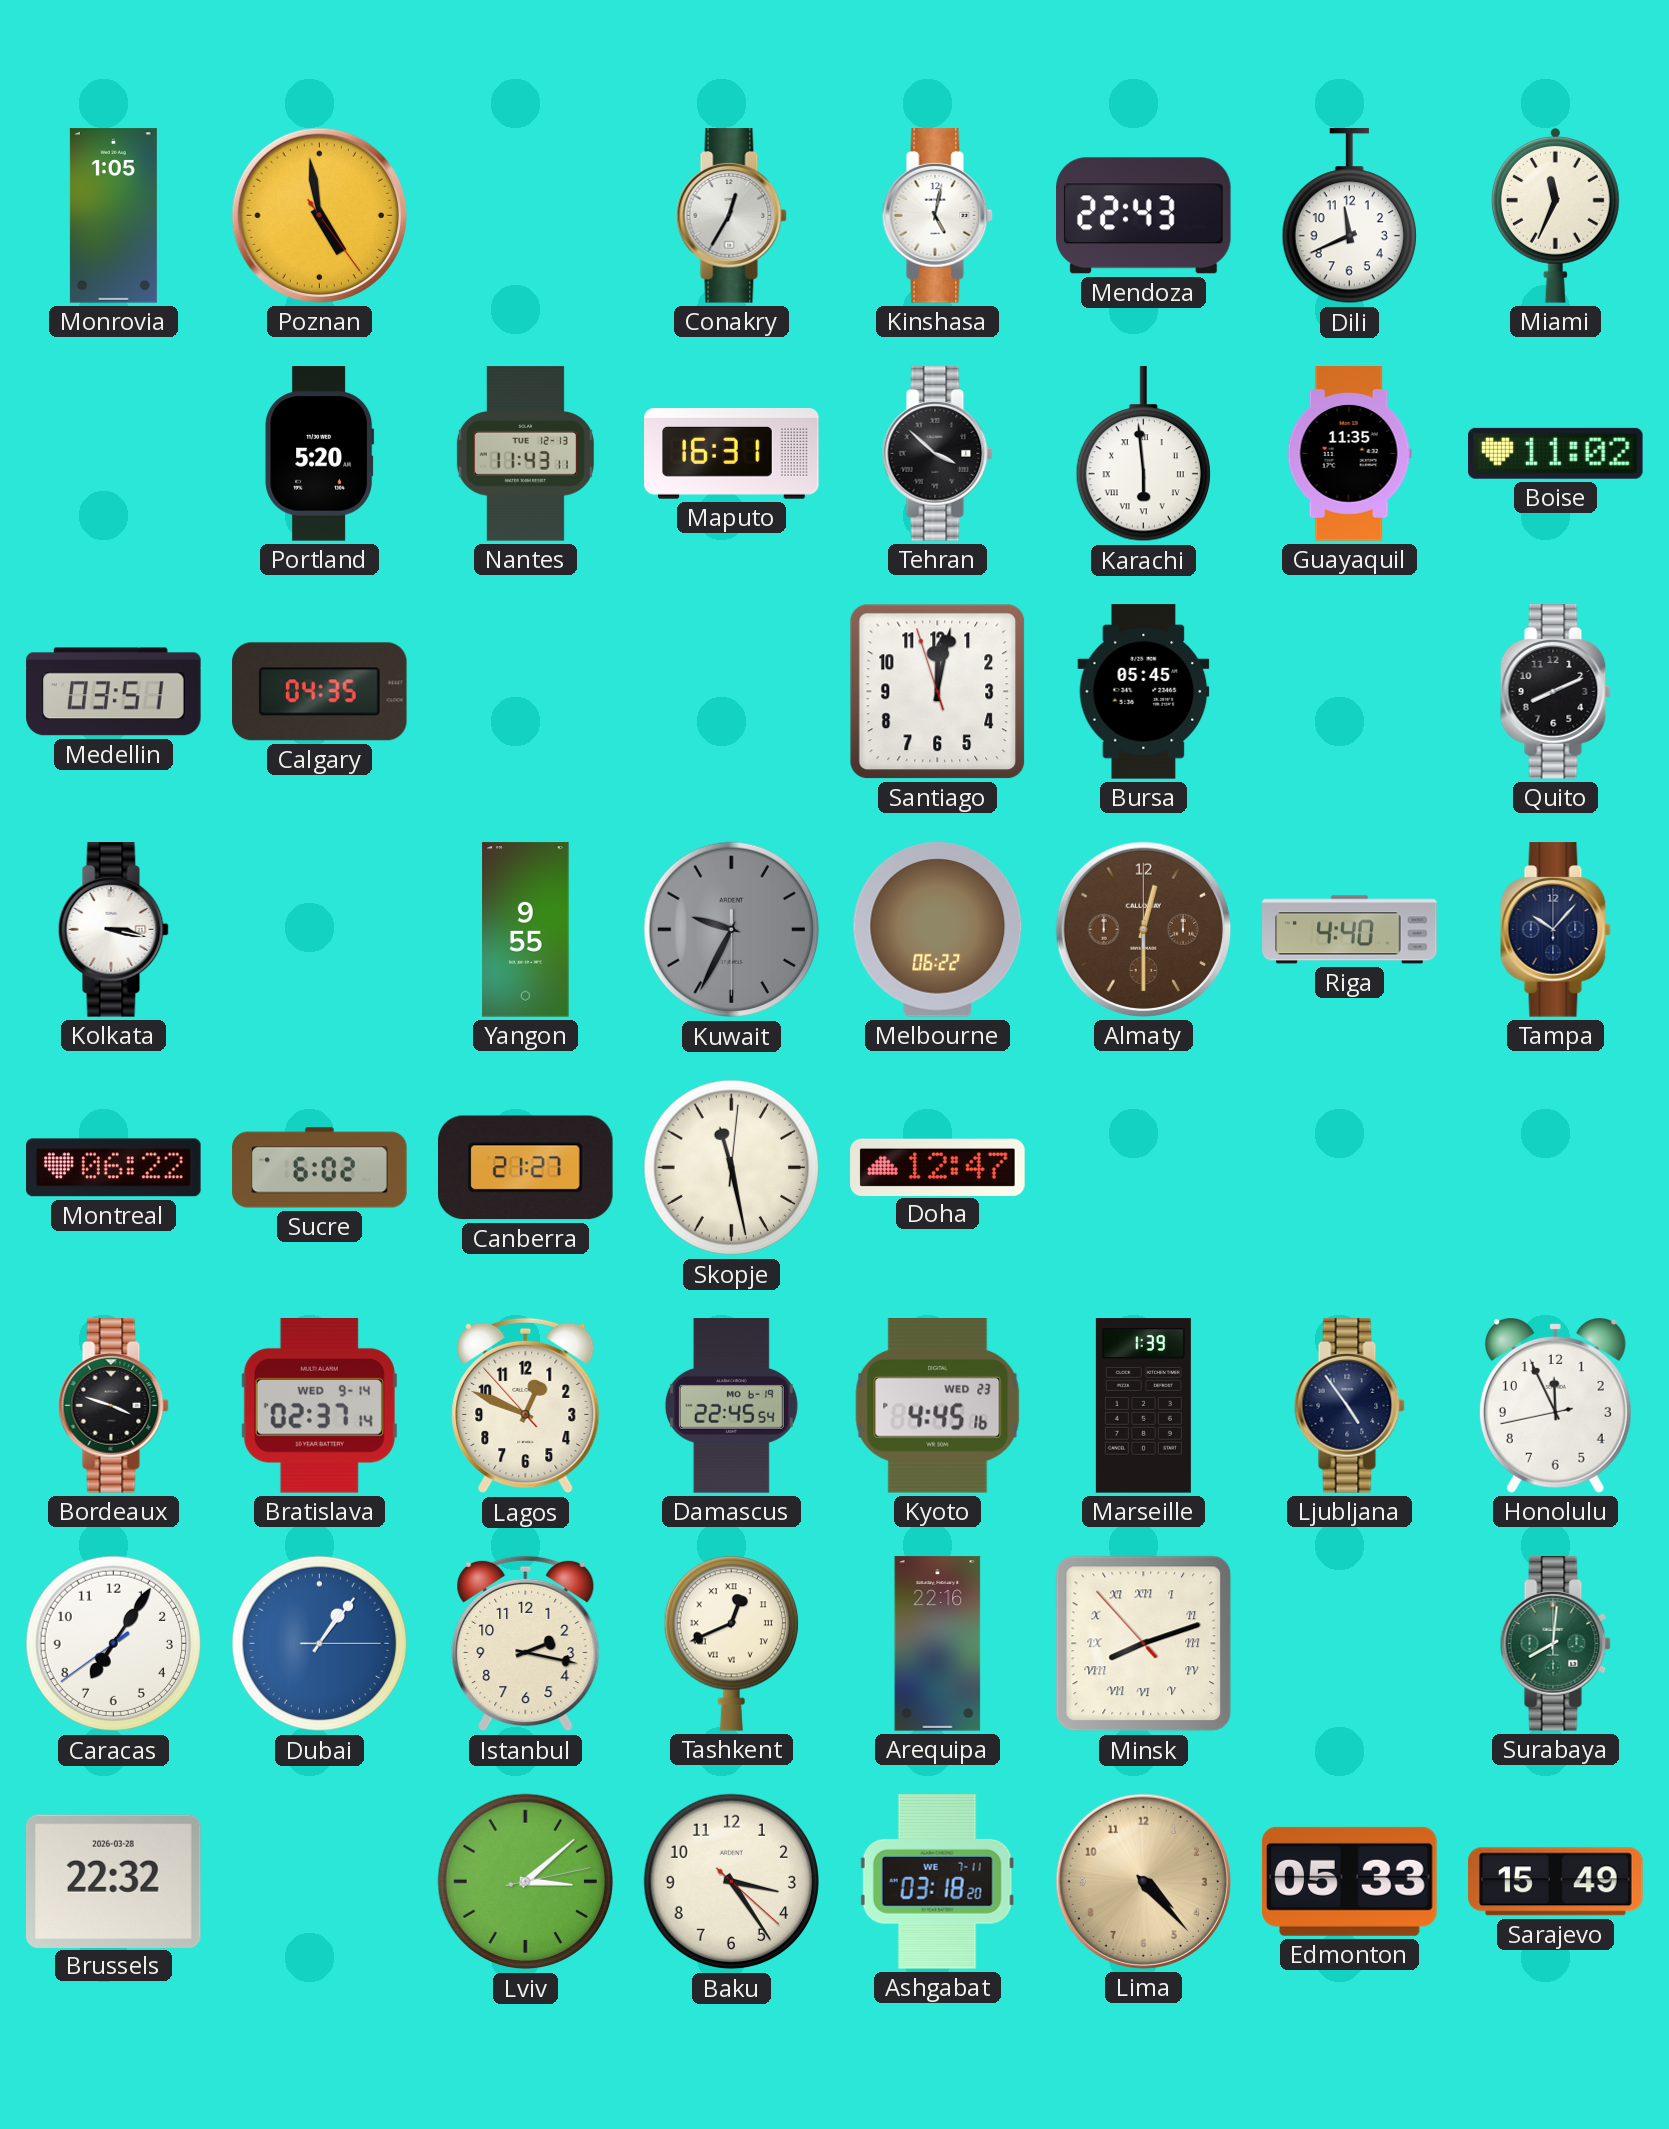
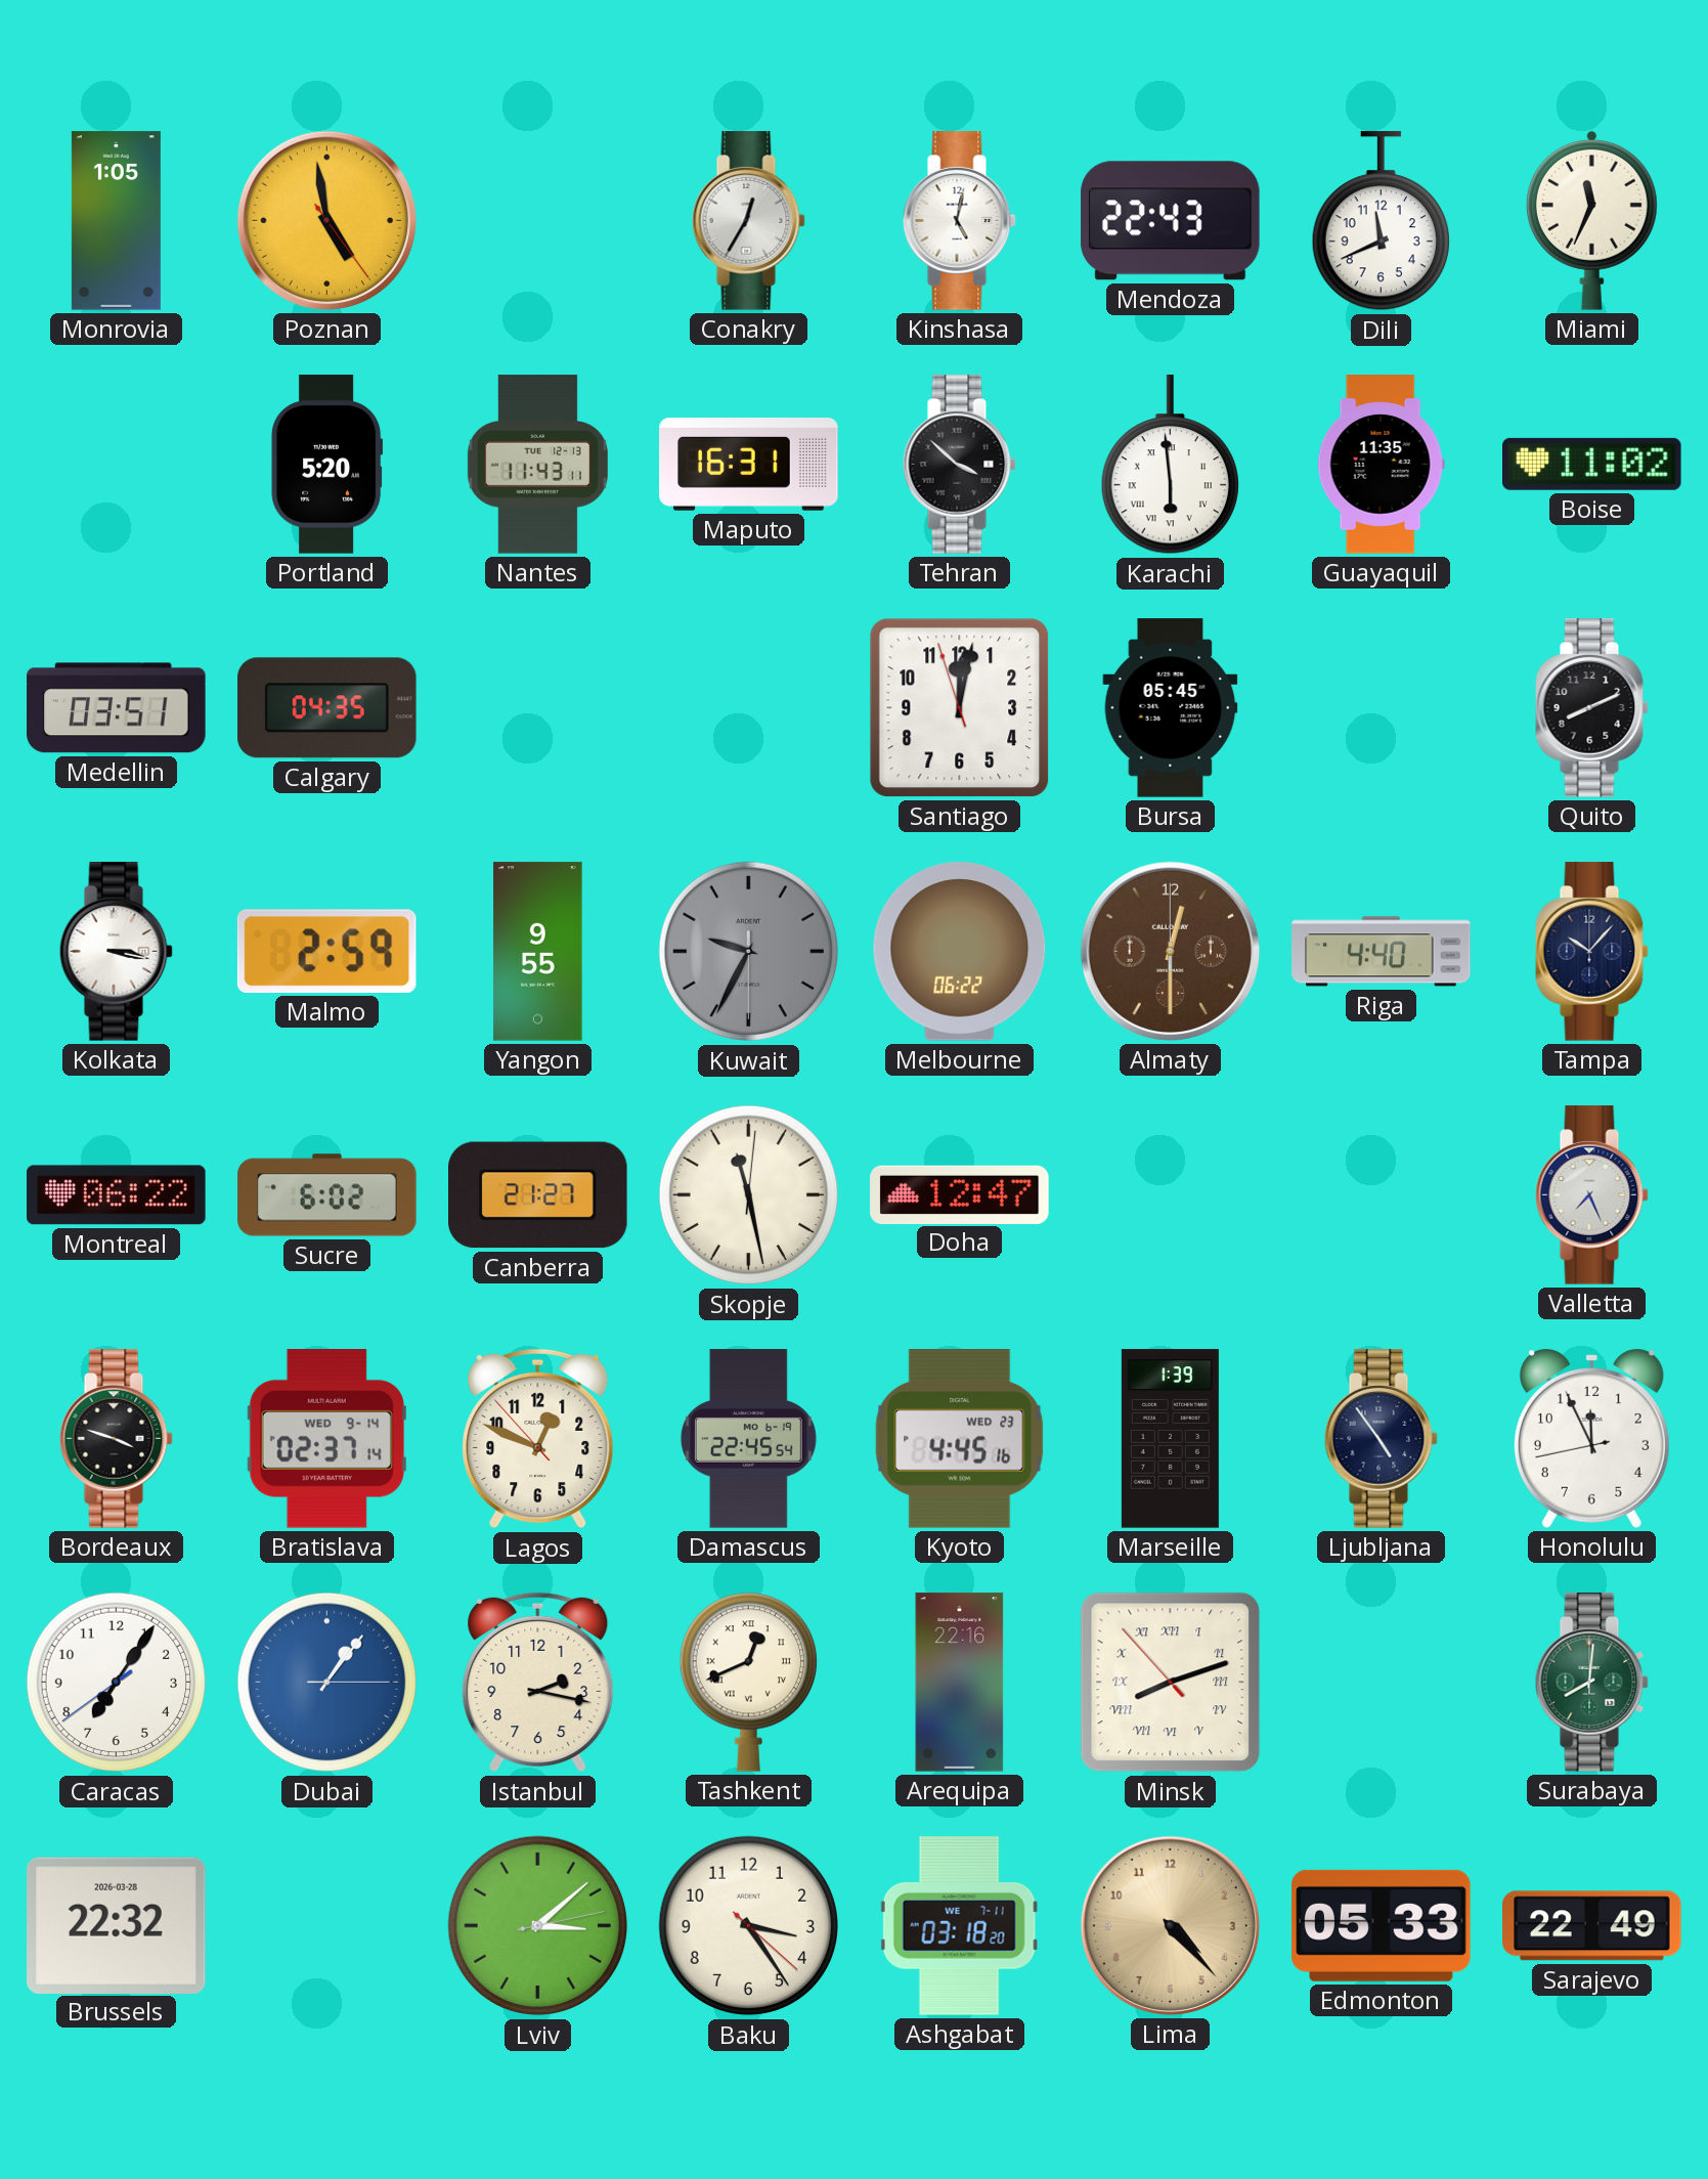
Malmo: none -> 2:59 (326, 951)
Valletta: none -> 7:26 (1591, 1195)
Sarajevo: 15:49 -> 22:49 (1592, 1926)
